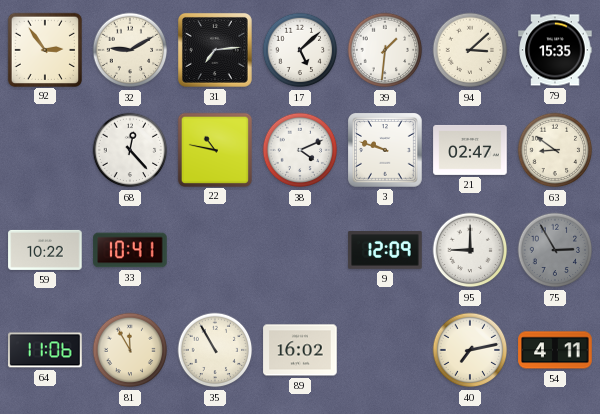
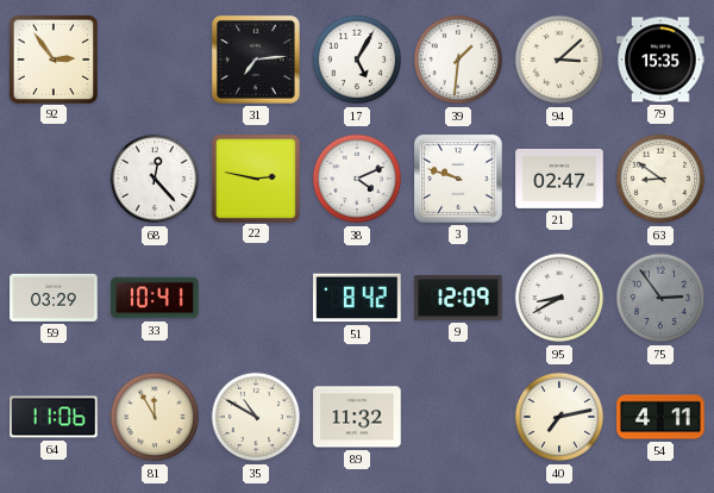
32: 9:10 -> none (130, 50)
17: 5:08 -> 5:05 (357, 60)
22: 10:47 -> 2:47 (255, 177)
59: 10:22 -> 03:29 (54, 298)
51: none -> 8:42 (357, 298)
95: 9:00 -> 8:40 (559, 298)
75: 2:55 -> 2:54 (660, 298)
35: 10:55 -> 10:50 (256, 417)
89: 16:02 -> 11:32 (357, 417)
